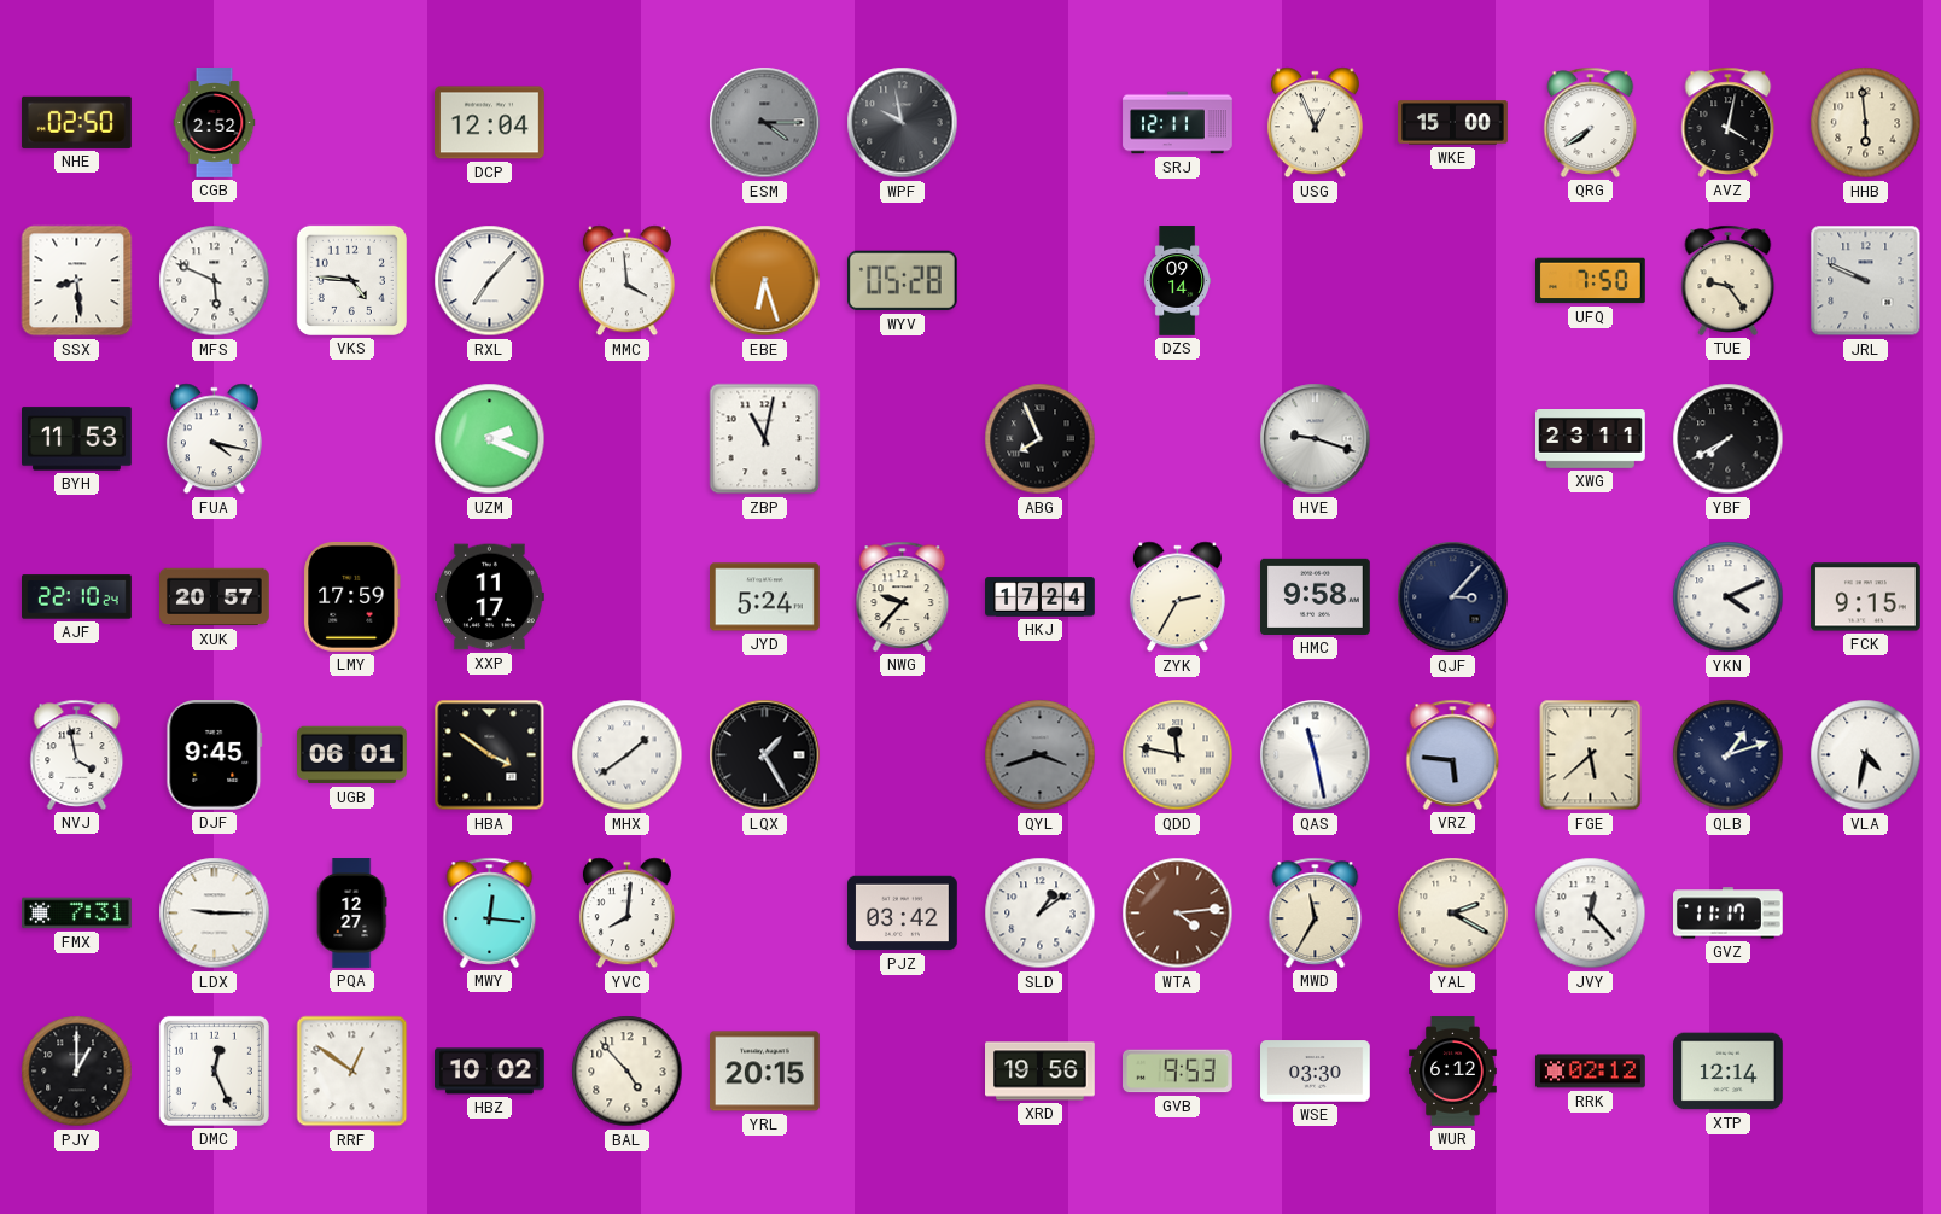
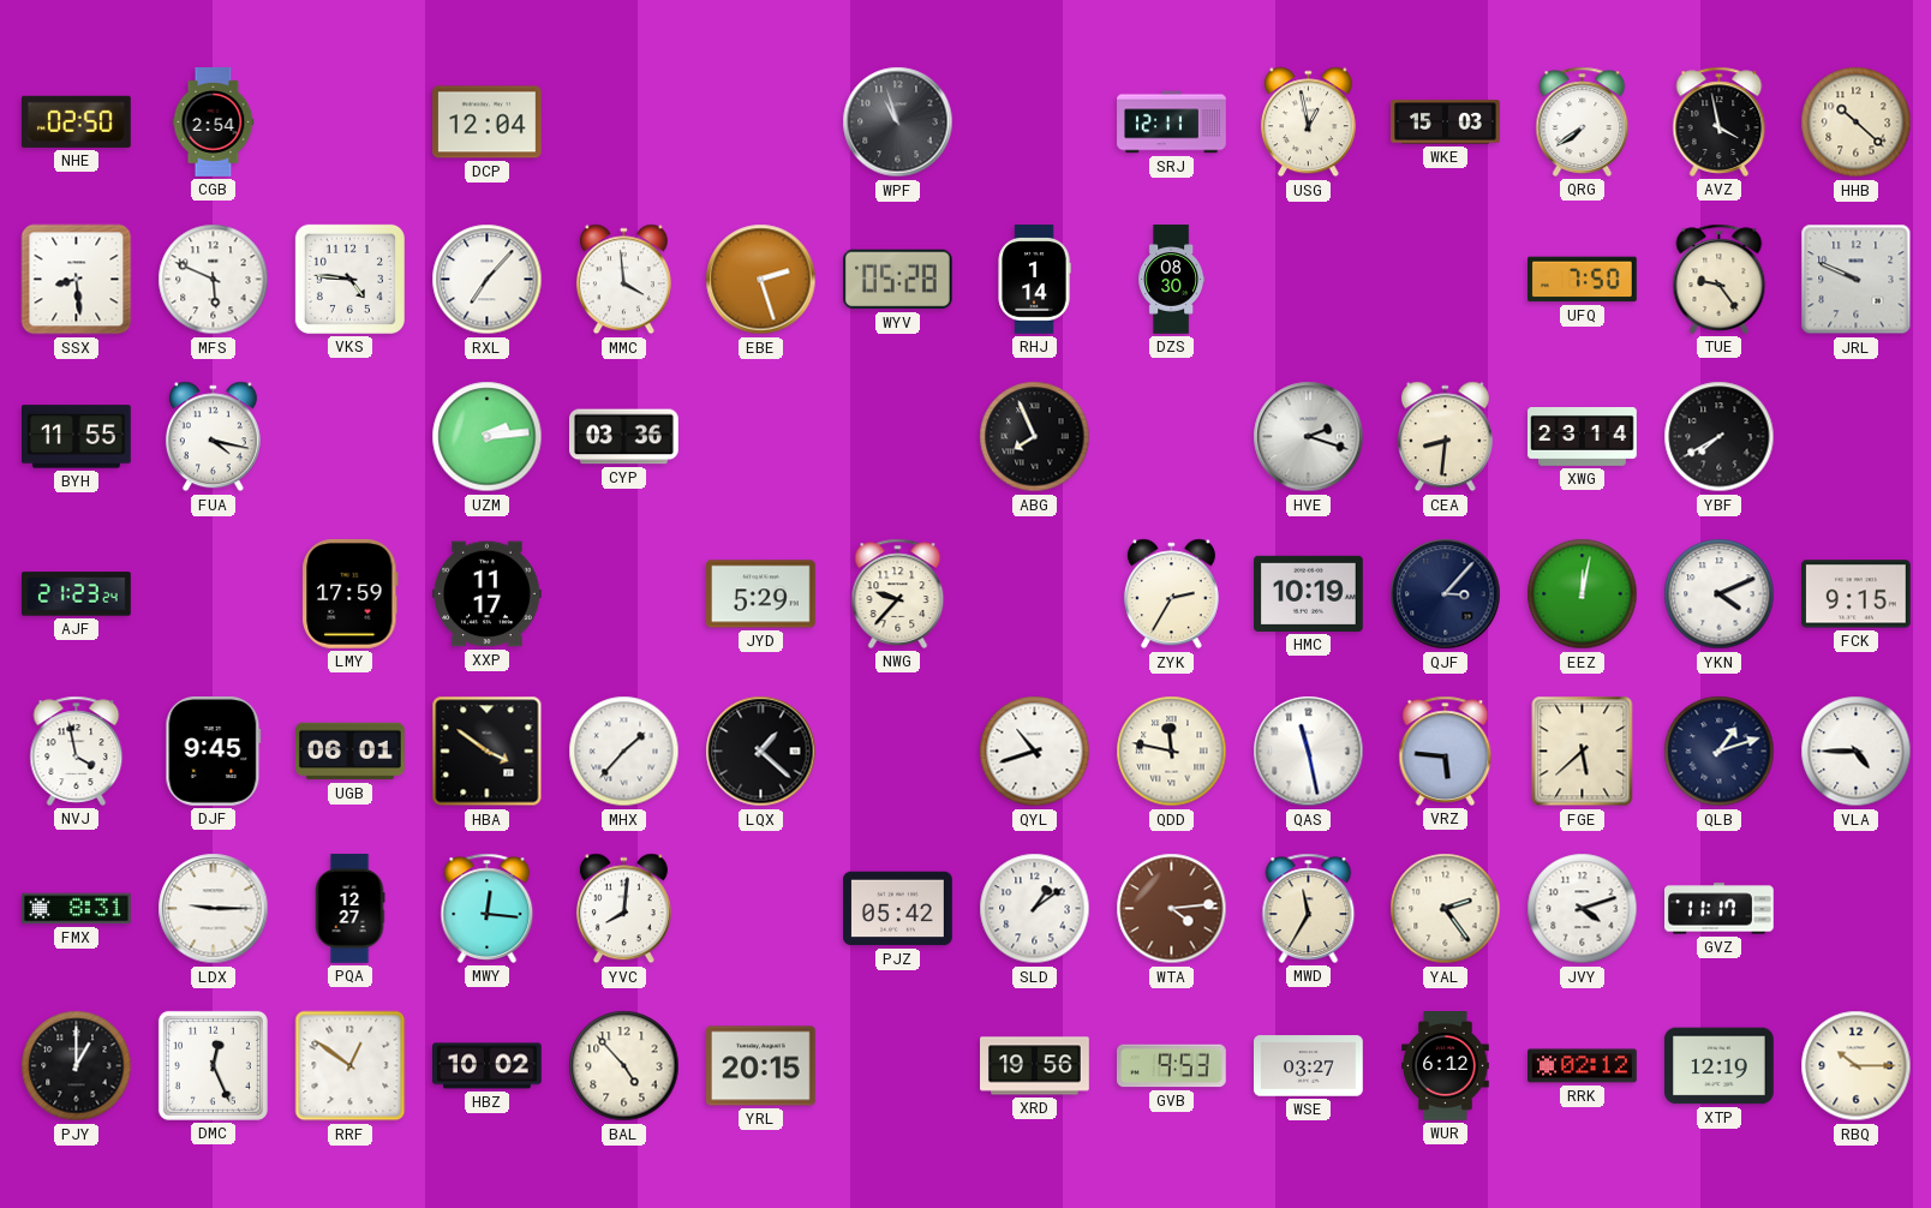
CGB: 2:52 -> 2:54 (214, 122)
ESM: 4:15 -> none (765, 123)
WPF: 9:58 -> 10:57 (898, 122)
USG: 12:56 -> 12:58 (1308, 122)
WKE: 15:00 -> 15:03 (1446, 122)
AVZ: 4:02 -> 3:58 (1720, 121)
HHB: 5:59 -> 10:22 (1857, 122)
EBE: 6:27 -> 2:27 (761, 280)
RHJ: none -> 1:14 (1034, 280)
DZS: 09:14 -> 08:30 (1171, 280)
BYH: 11:53 -> 11:55 (77, 437)
UZM: 2:19 -> 2:14 (488, 437)
CYP: none -> 03:36 (624, 437)
ZBP: 11:02 -> none (765, 439)
HVE: 9:18 -> 2:18 (1309, 437)
CEA: none -> 8:31 (1445, 437)
XWG: 23:11 -> 23:14 (1583, 437)
AJF: 22:10 -> 21:23 (77, 594)
XUK: 20:57 -> none (215, 597)
JYD: 5:24 -> 5:29 (761, 594)
HKJ: 17:24 -> none (1041, 597)
HMC: 9:58 -> 10:19 (1309, 593)
EEZ: none -> 12:02 (1583, 594)
MHX: 1:39 -> 1:37 (624, 752)
LQX: 1:25 -> 1:22 (761, 752)
QYL: 3:42 -> 10:42 (1035, 752)
QYL dial: grey -> white (1035, 752)
VLA: 4:32 -> 4:45 (1857, 752)
FMX: 7:31 -> 8:31 (77, 909)
PJZ: 03:42 -> 05:42 (898, 909)
YAL: 2:20 -> 2:24 (1446, 909)
JVY: 12:23 -> 4:12 (1583, 909)
WSE: 03:30 -> 03:27 (1309, 1066)
XTP: 12:14 -> 12:19 (1720, 1066)
RBQ: none -> 10:15 (1857, 1066)
